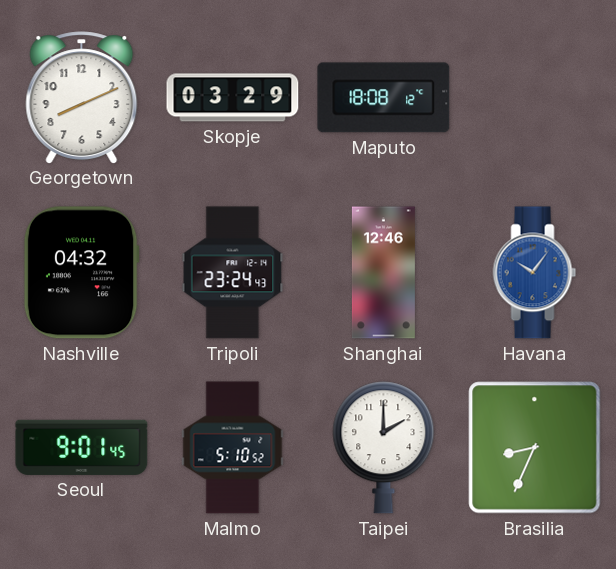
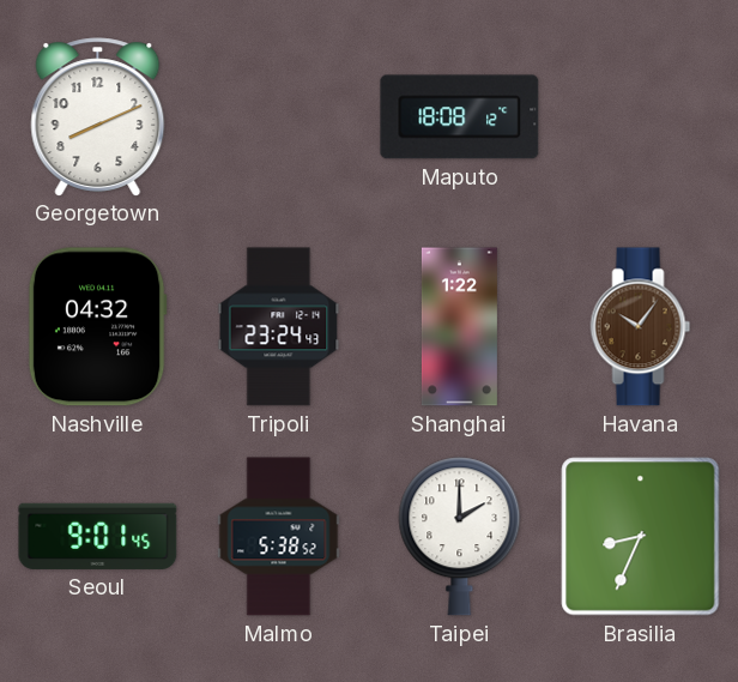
Skopje: 03:29 -> none (233, 98)
Shanghai: 12:46 -> 1:22 (459, 327)
Havana dial: blue -> brown (641, 327)
Malmo: 5:10 -> 5:38 (279, 537)
